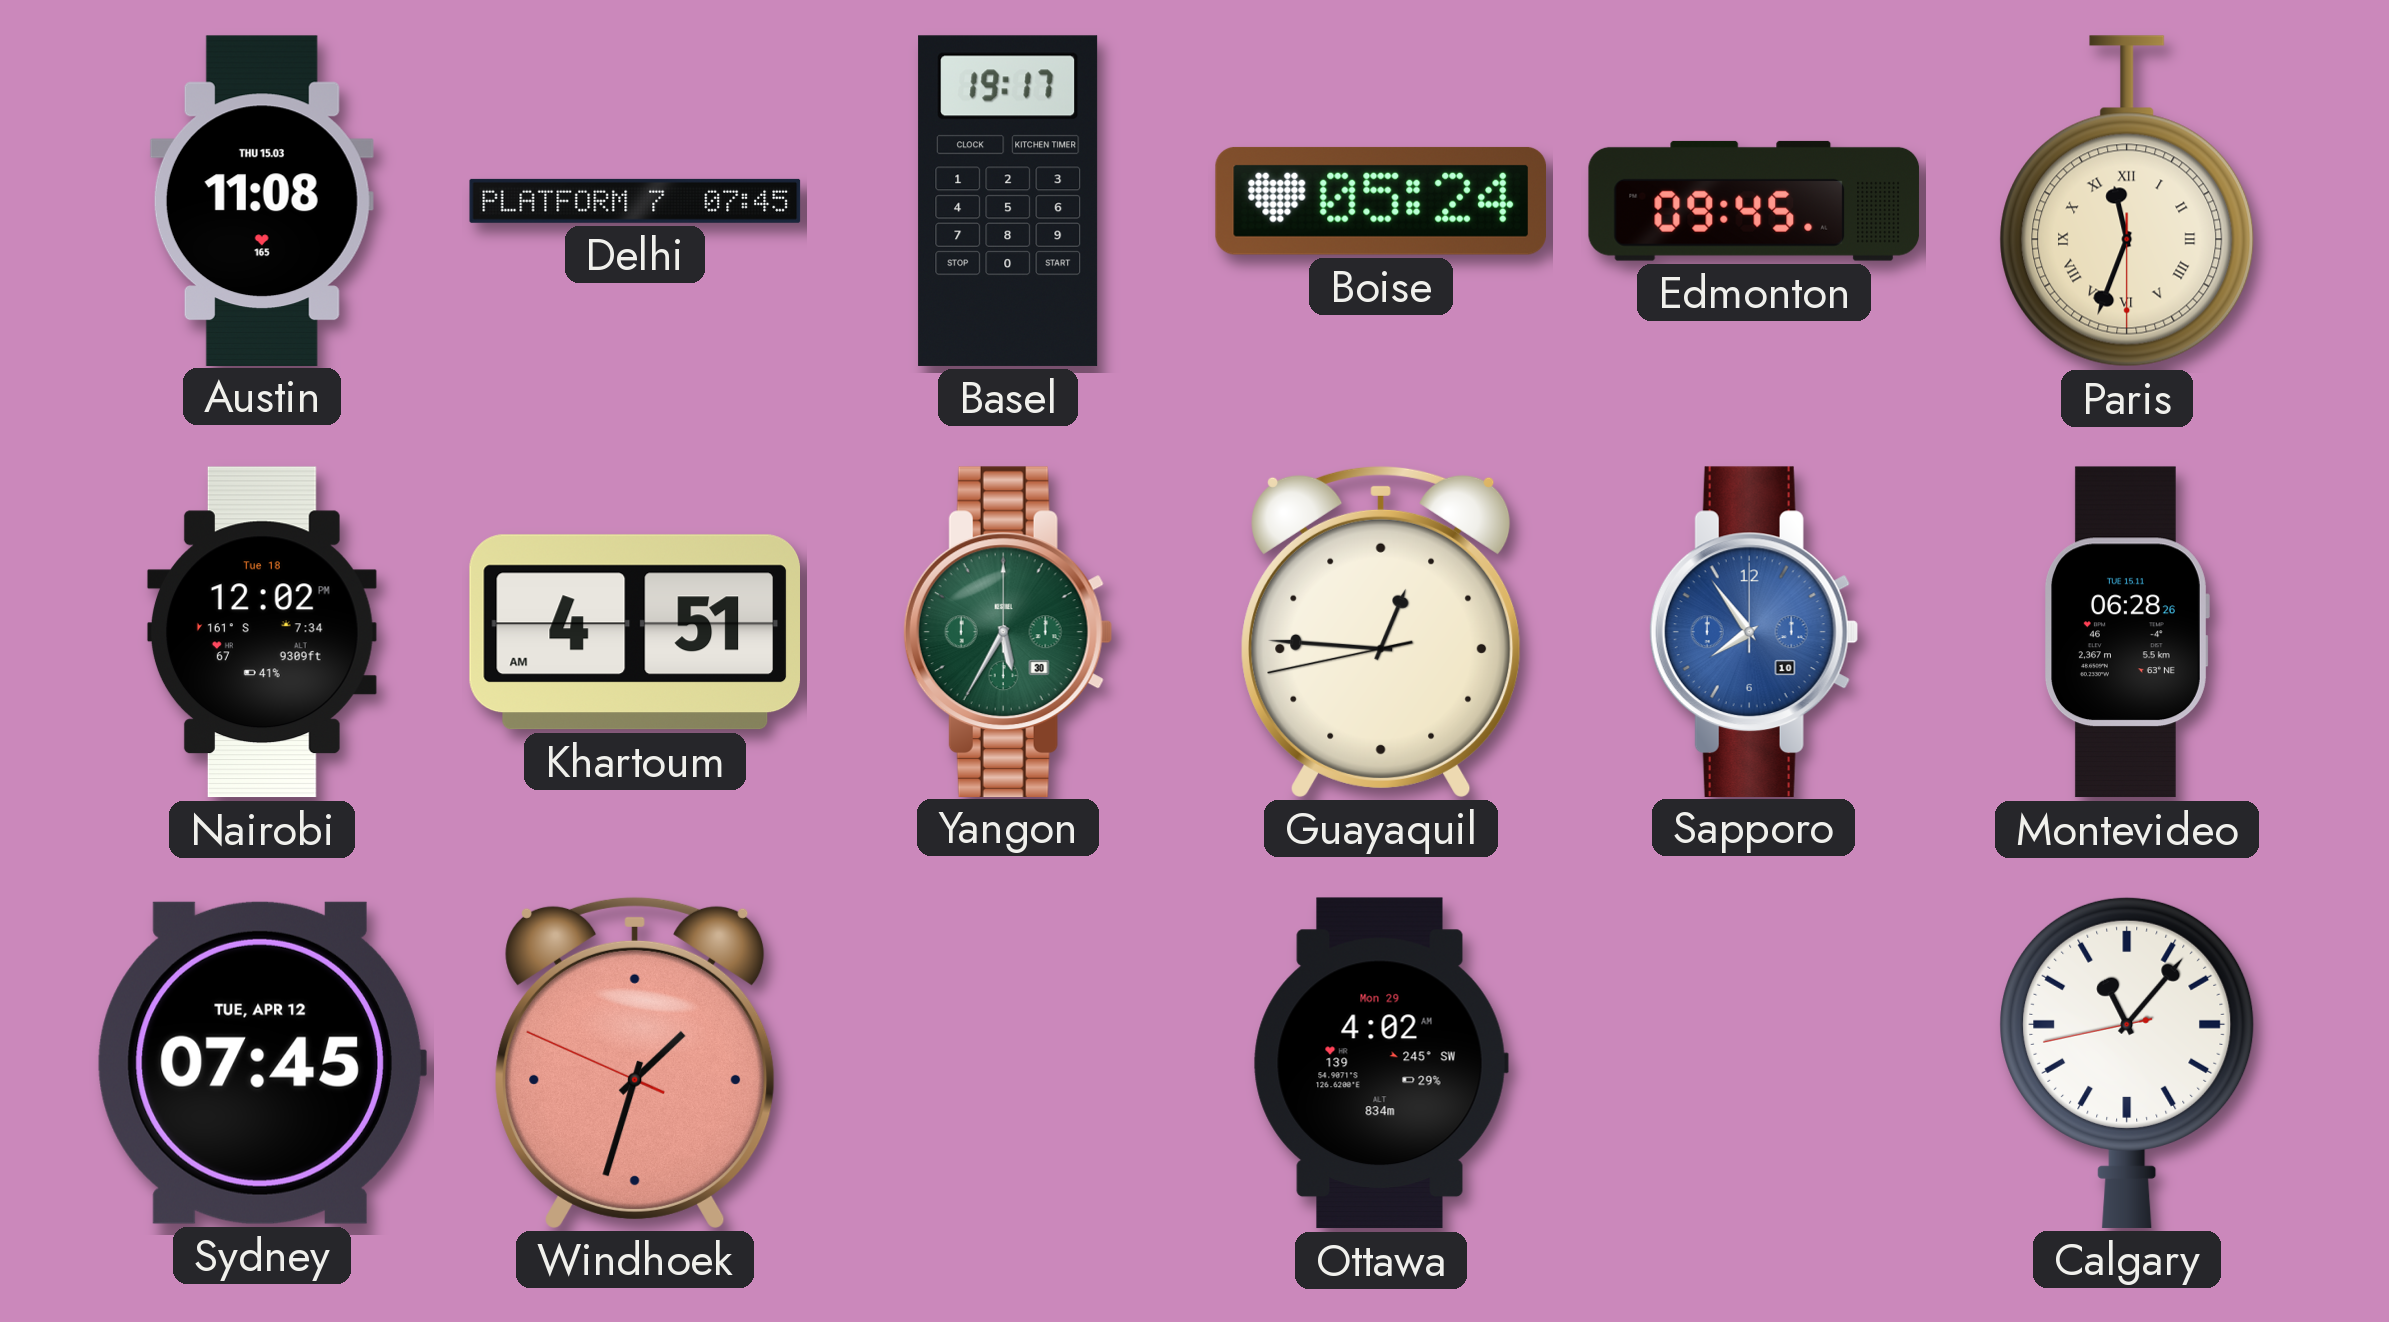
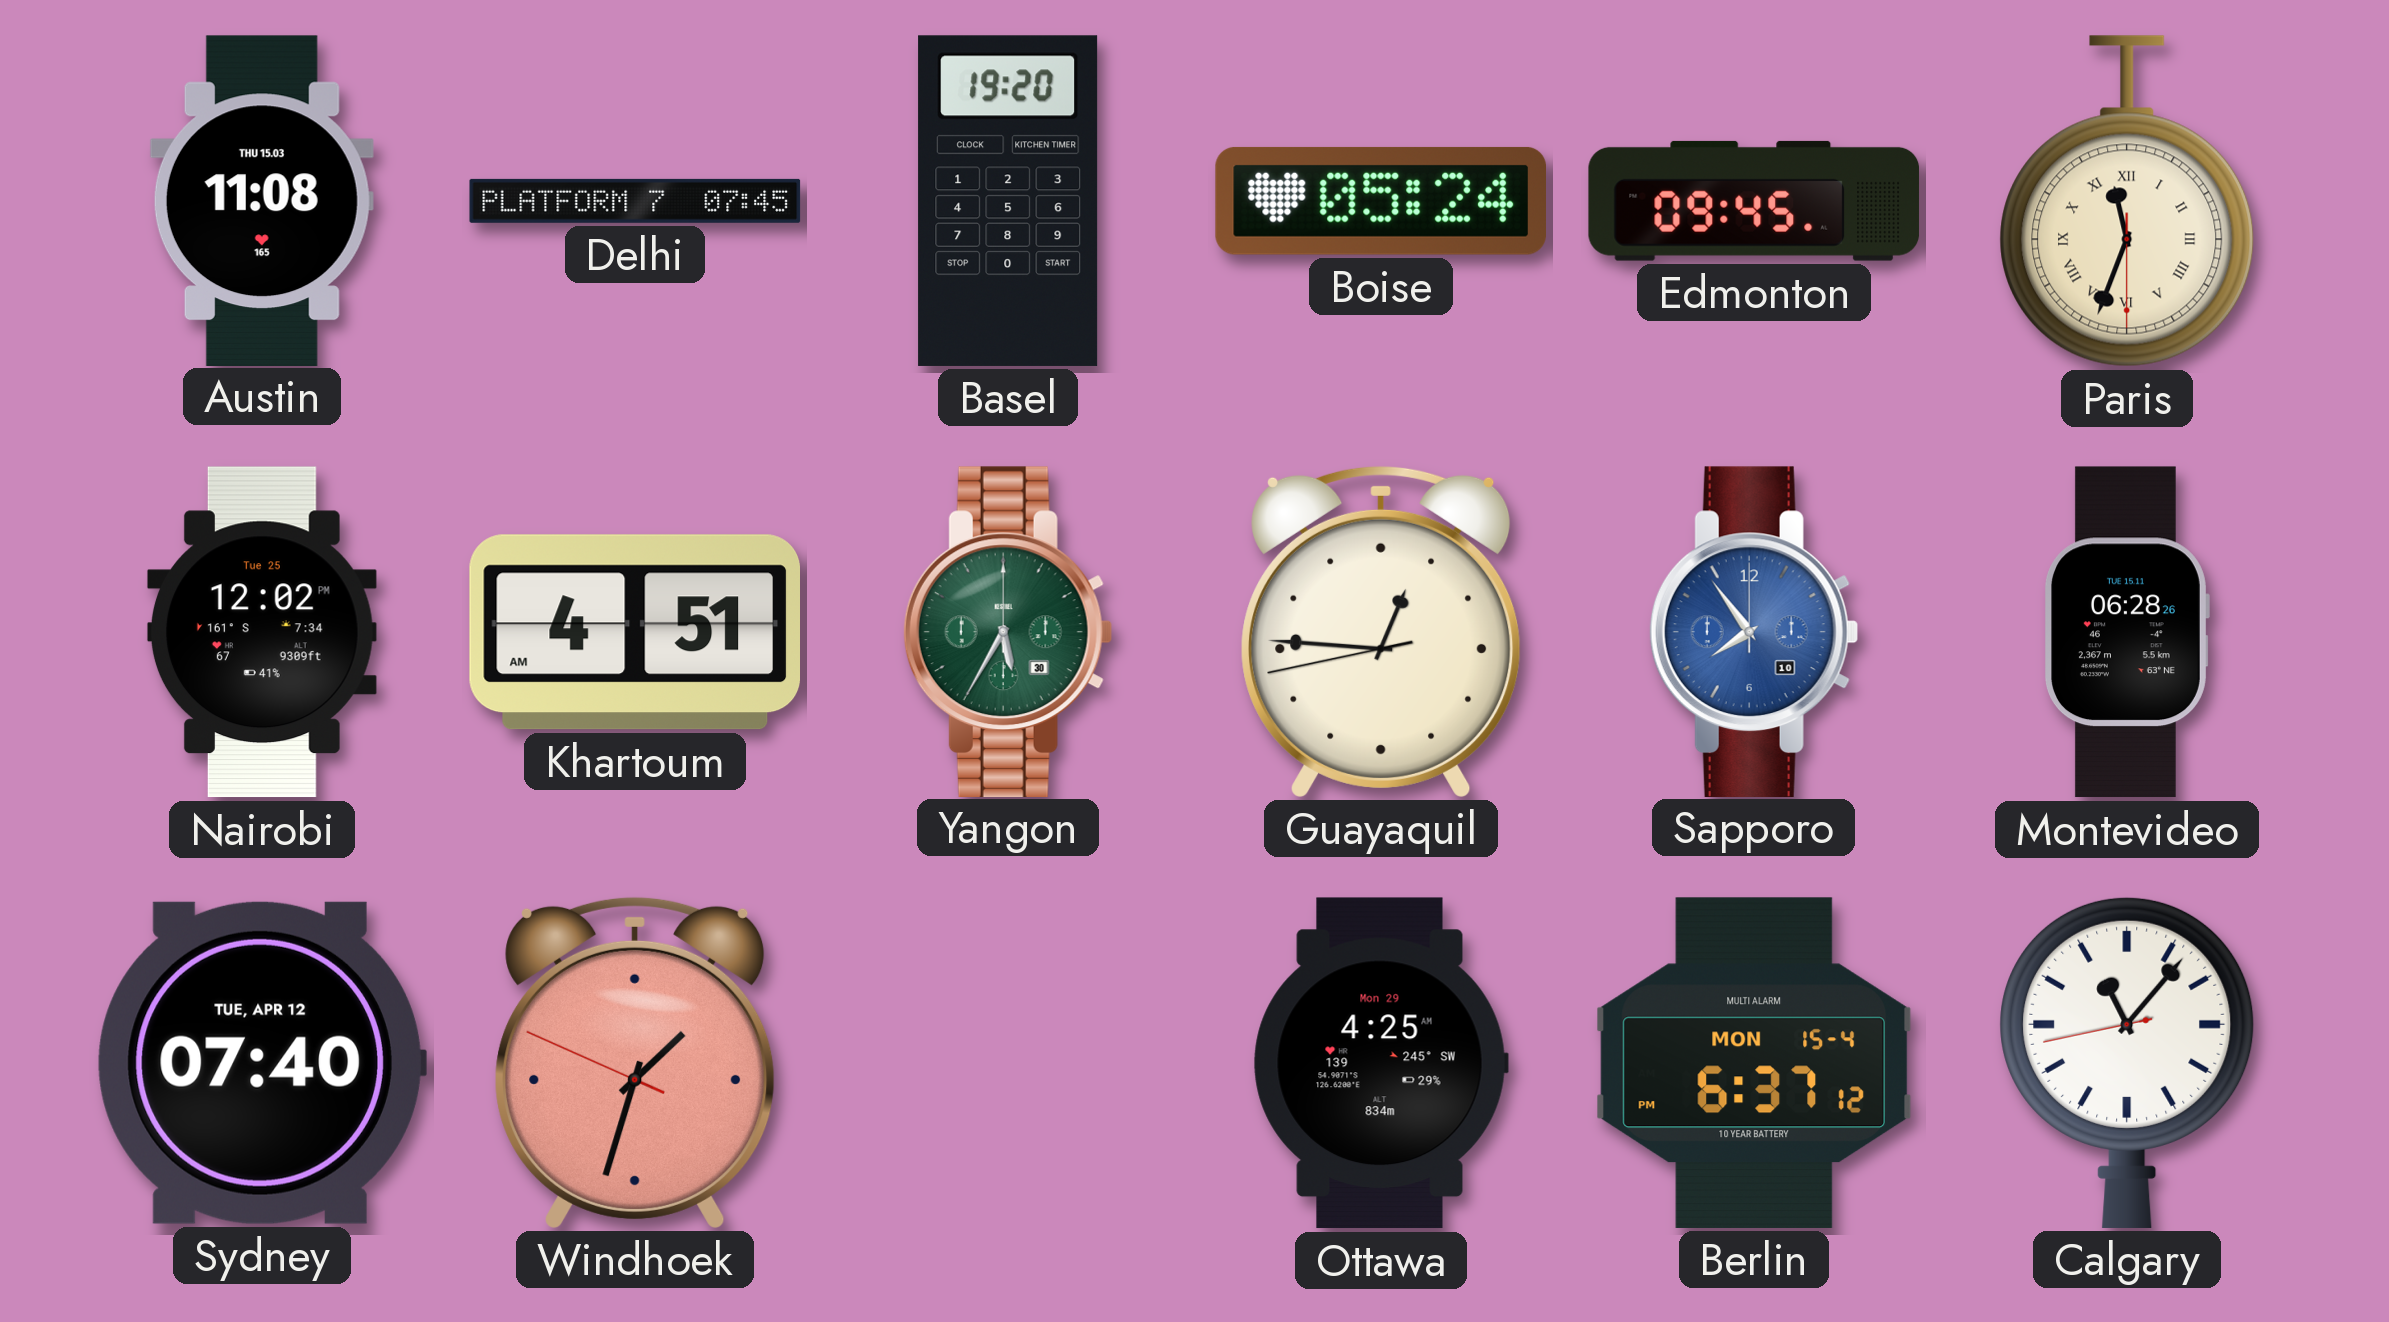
Basel: 19:17 -> 19:20 (1008, 201)
Nairobi date: Tue 18 -> Tue 25 (262, 632)
Sydney: 07:45 -> 07:40 (262, 1063)
Ottawa: 4:02 -> 4:25 (1381, 1063)
Berlin: none -> 6:37 (1754, 1063)
